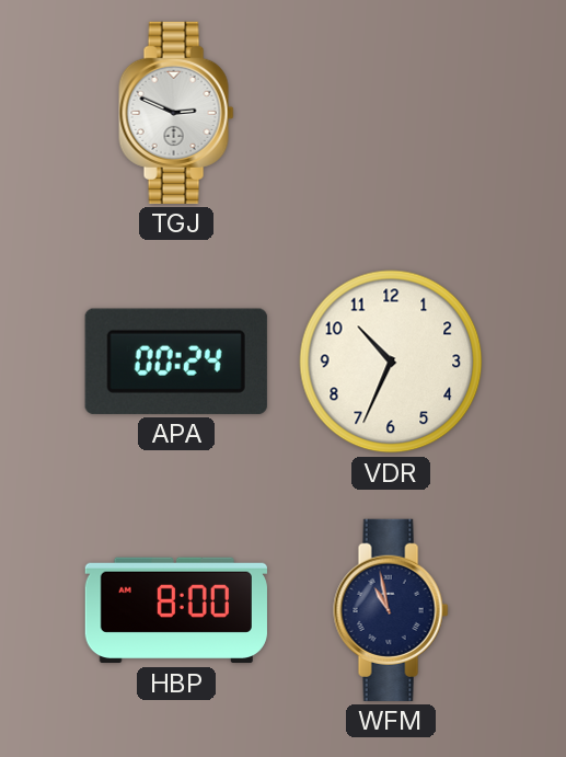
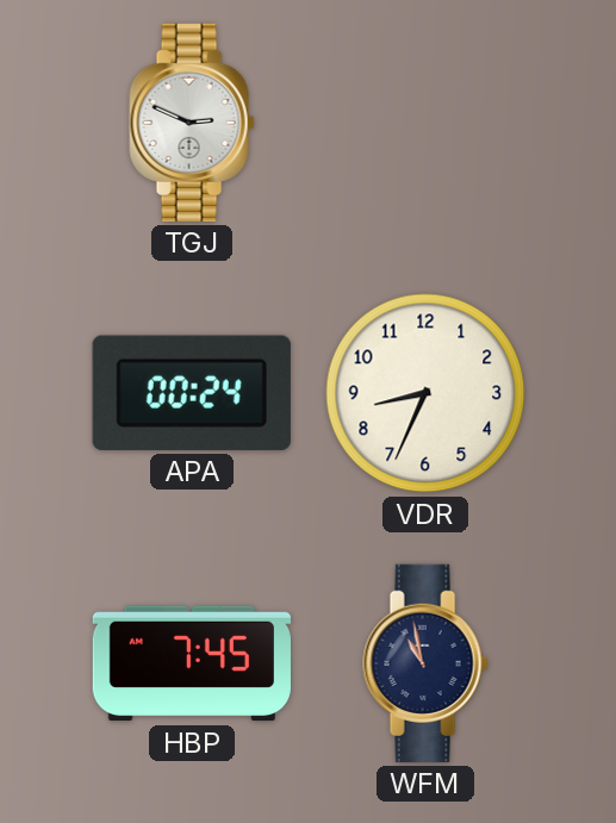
VDR: 10:34 -> 8:34 (425, 393)
HBP: 8:00 -> 7:45 (192, 663)
